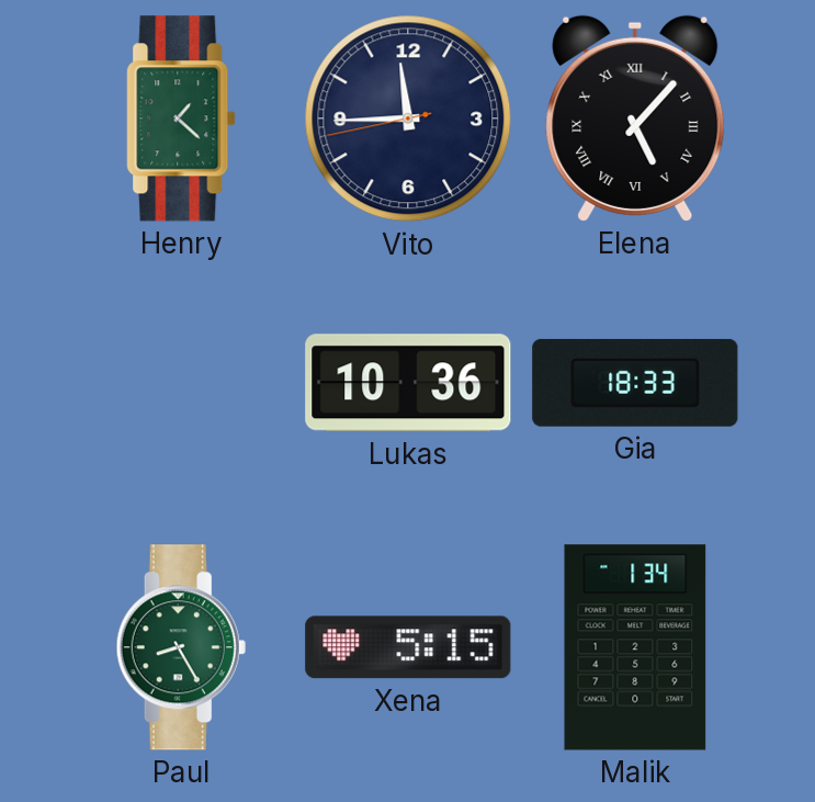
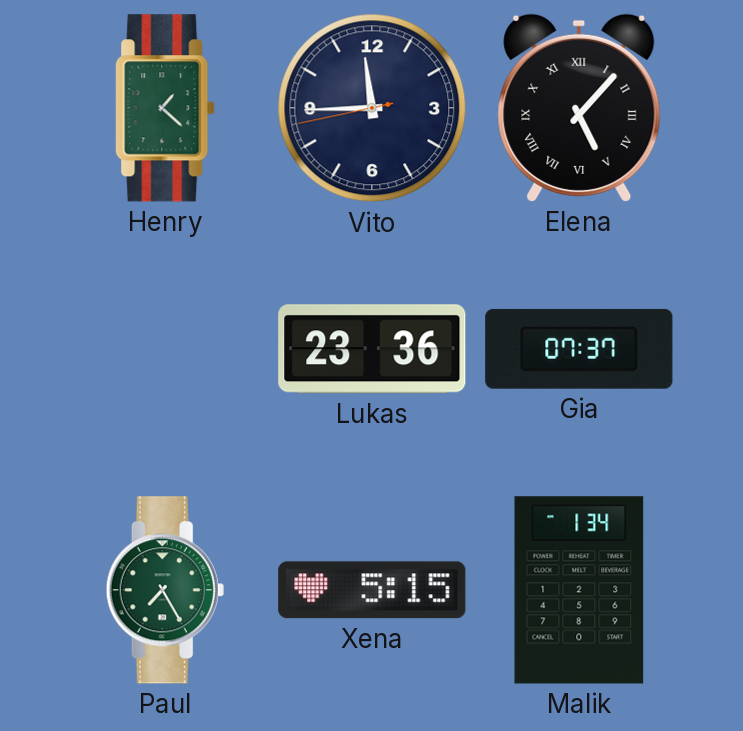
Lukas: 10:36 -> 23:36 (372, 349)
Gia: 18:33 -> 07:37 (579, 349)
Paul: 8:25 -> 7:25 (165, 590)
